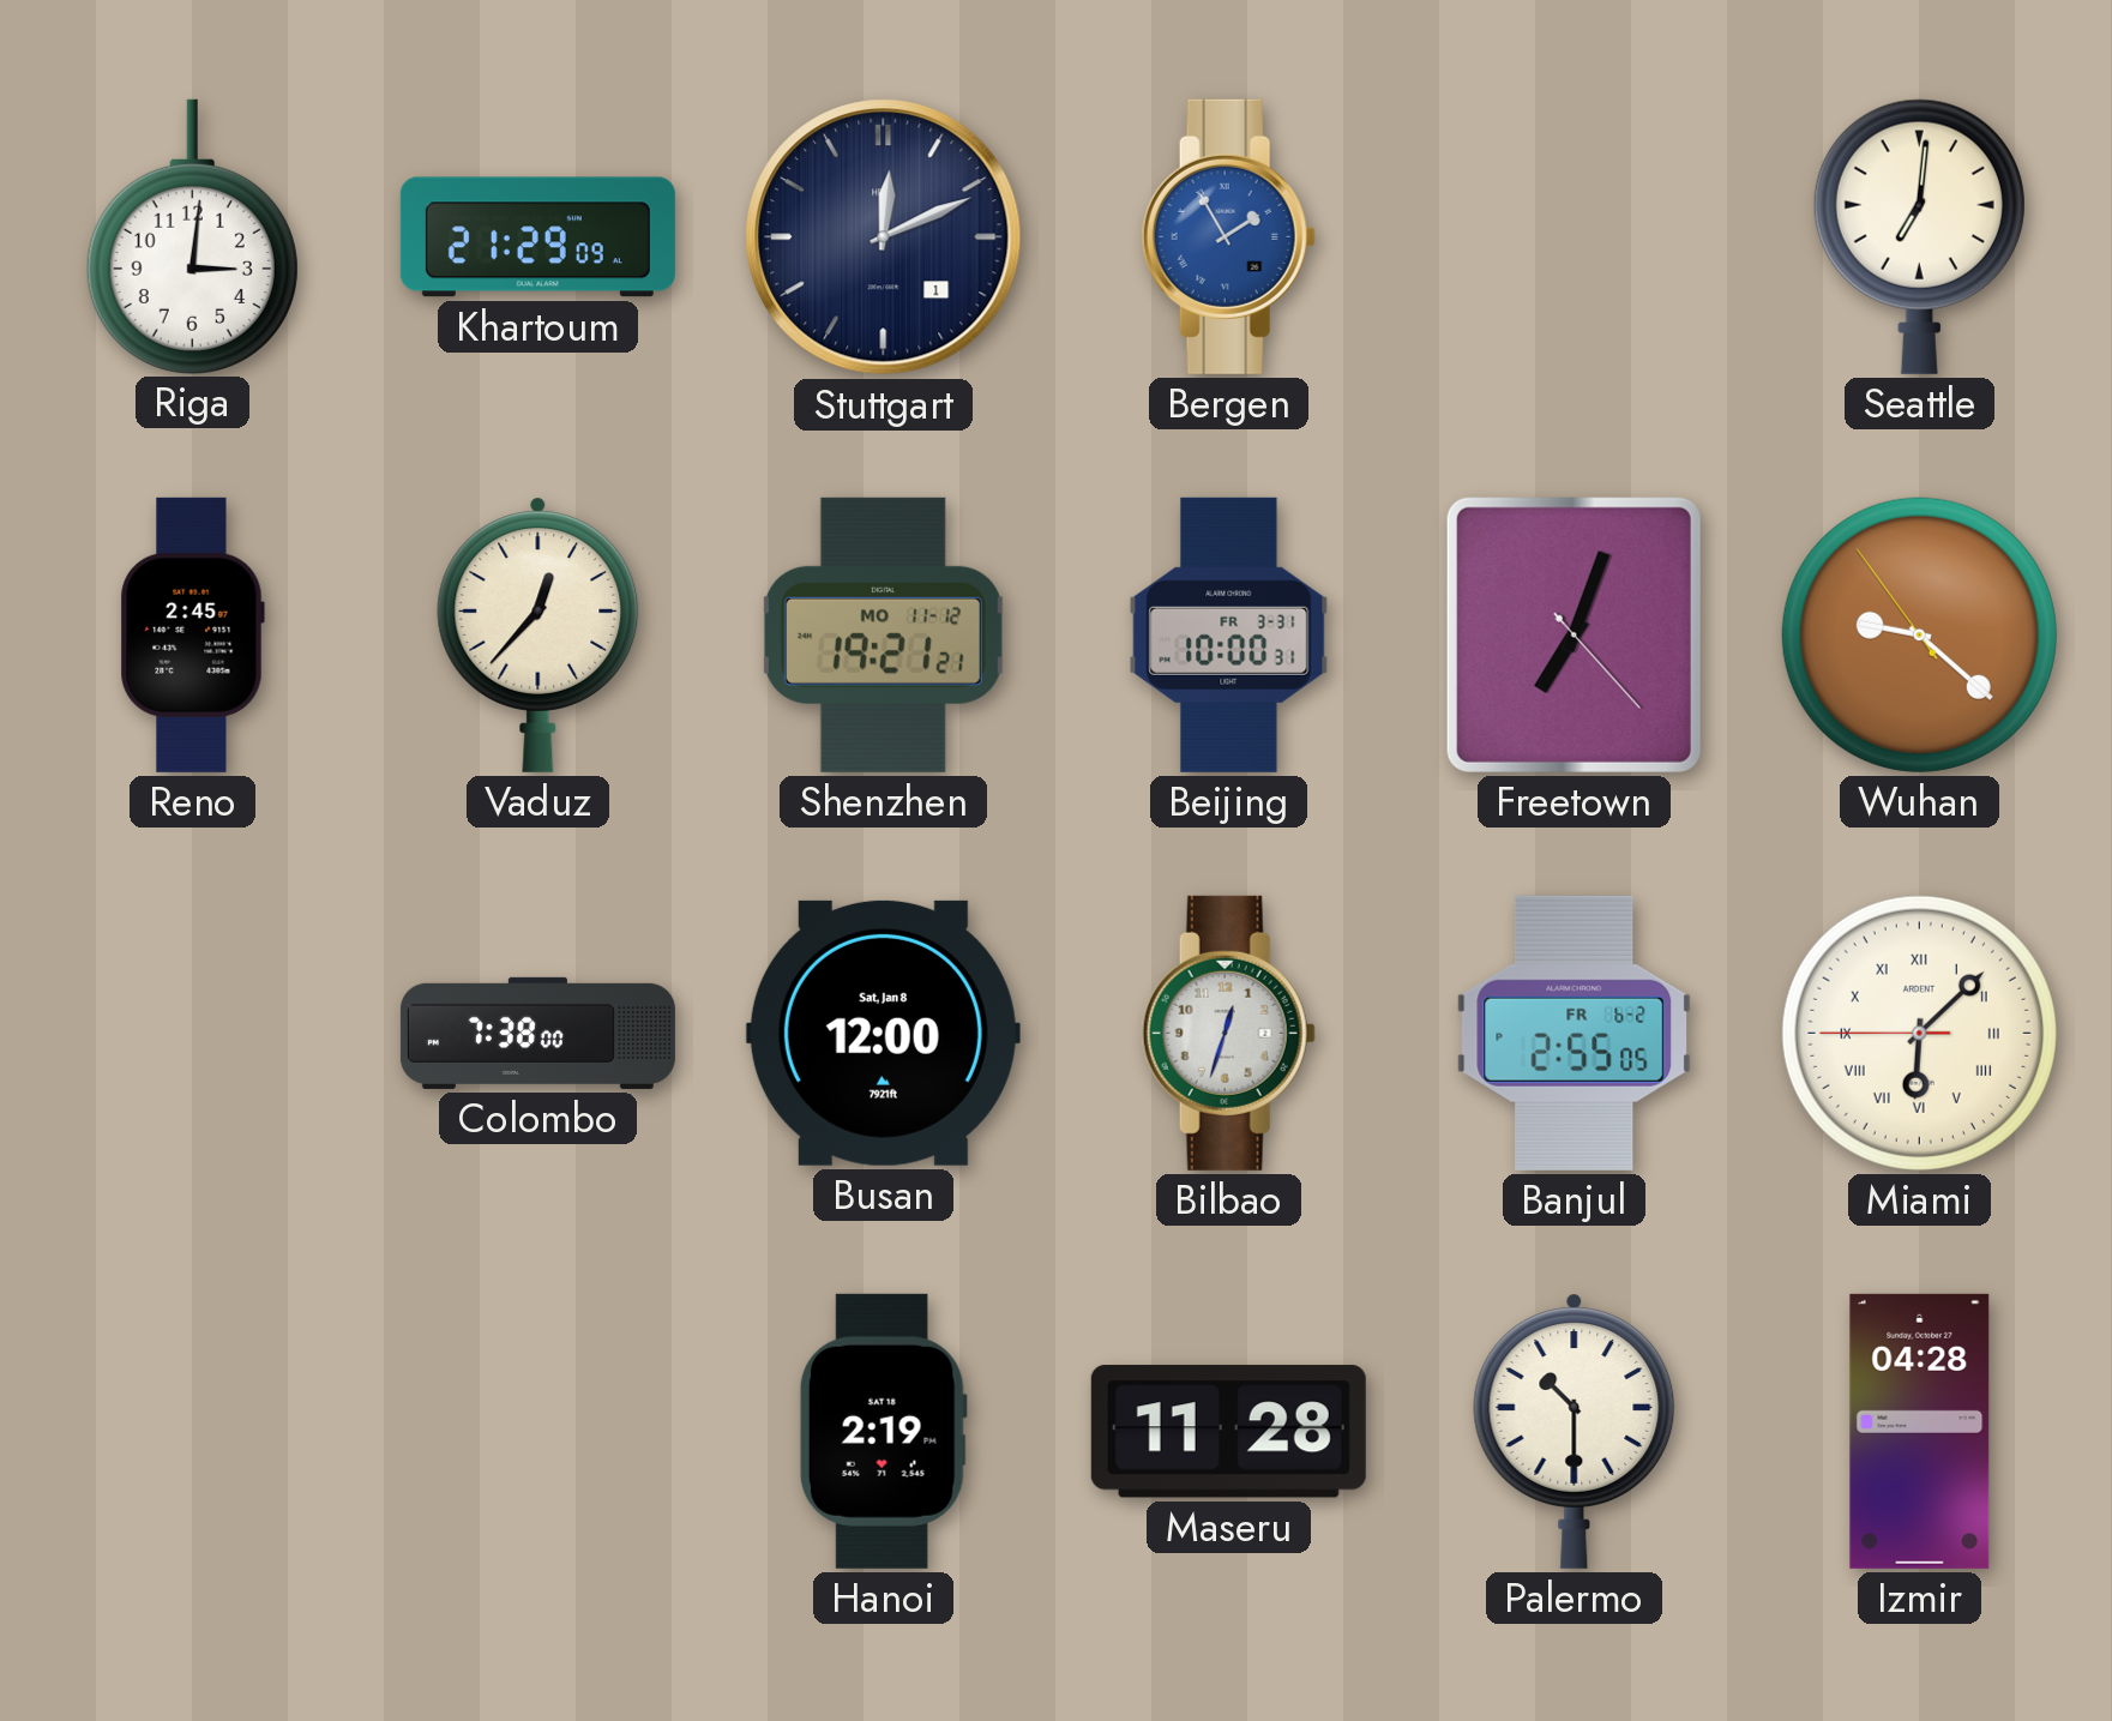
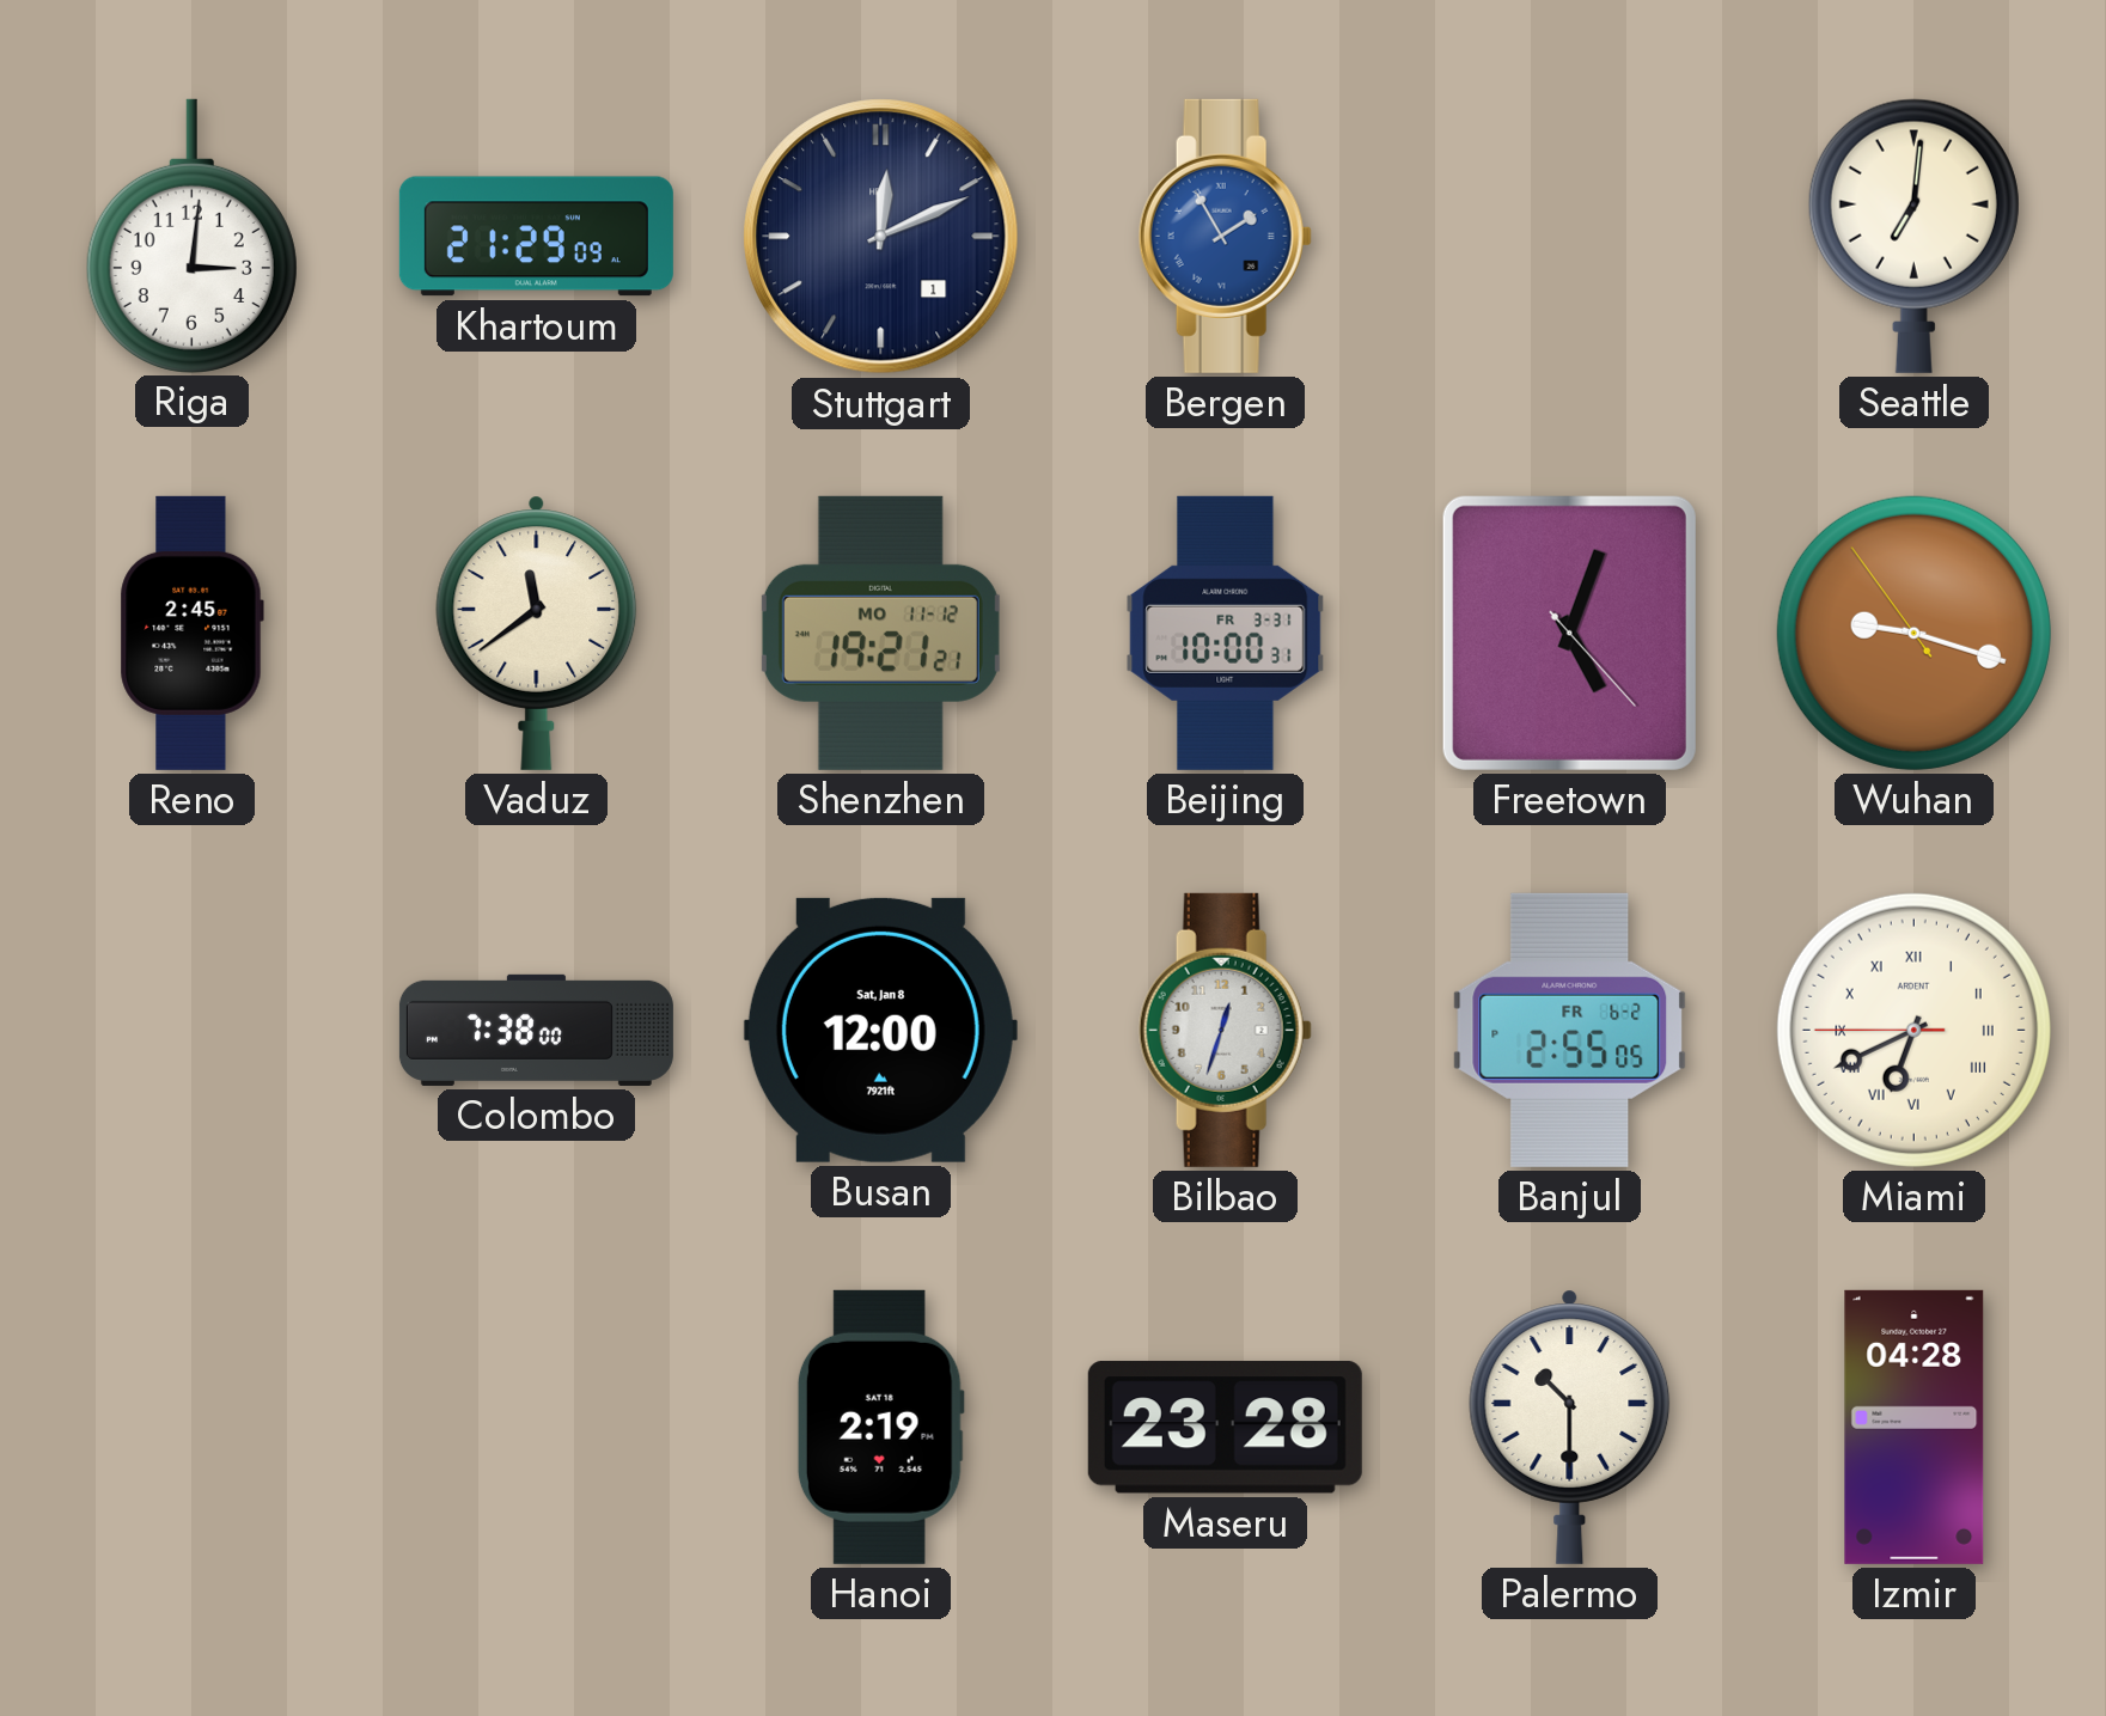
Vaduz: 12:37 -> 11:39 (537, 633)
Freetown: 7:03 -> 5:03 (1569, 633)
Wuhan: 9:21 -> 9:17 (1913, 633)
Miami: 6:07 -> 6:40 (1913, 1030)
Maseru: 11:28 -> 23:28 (1225, 1428)
